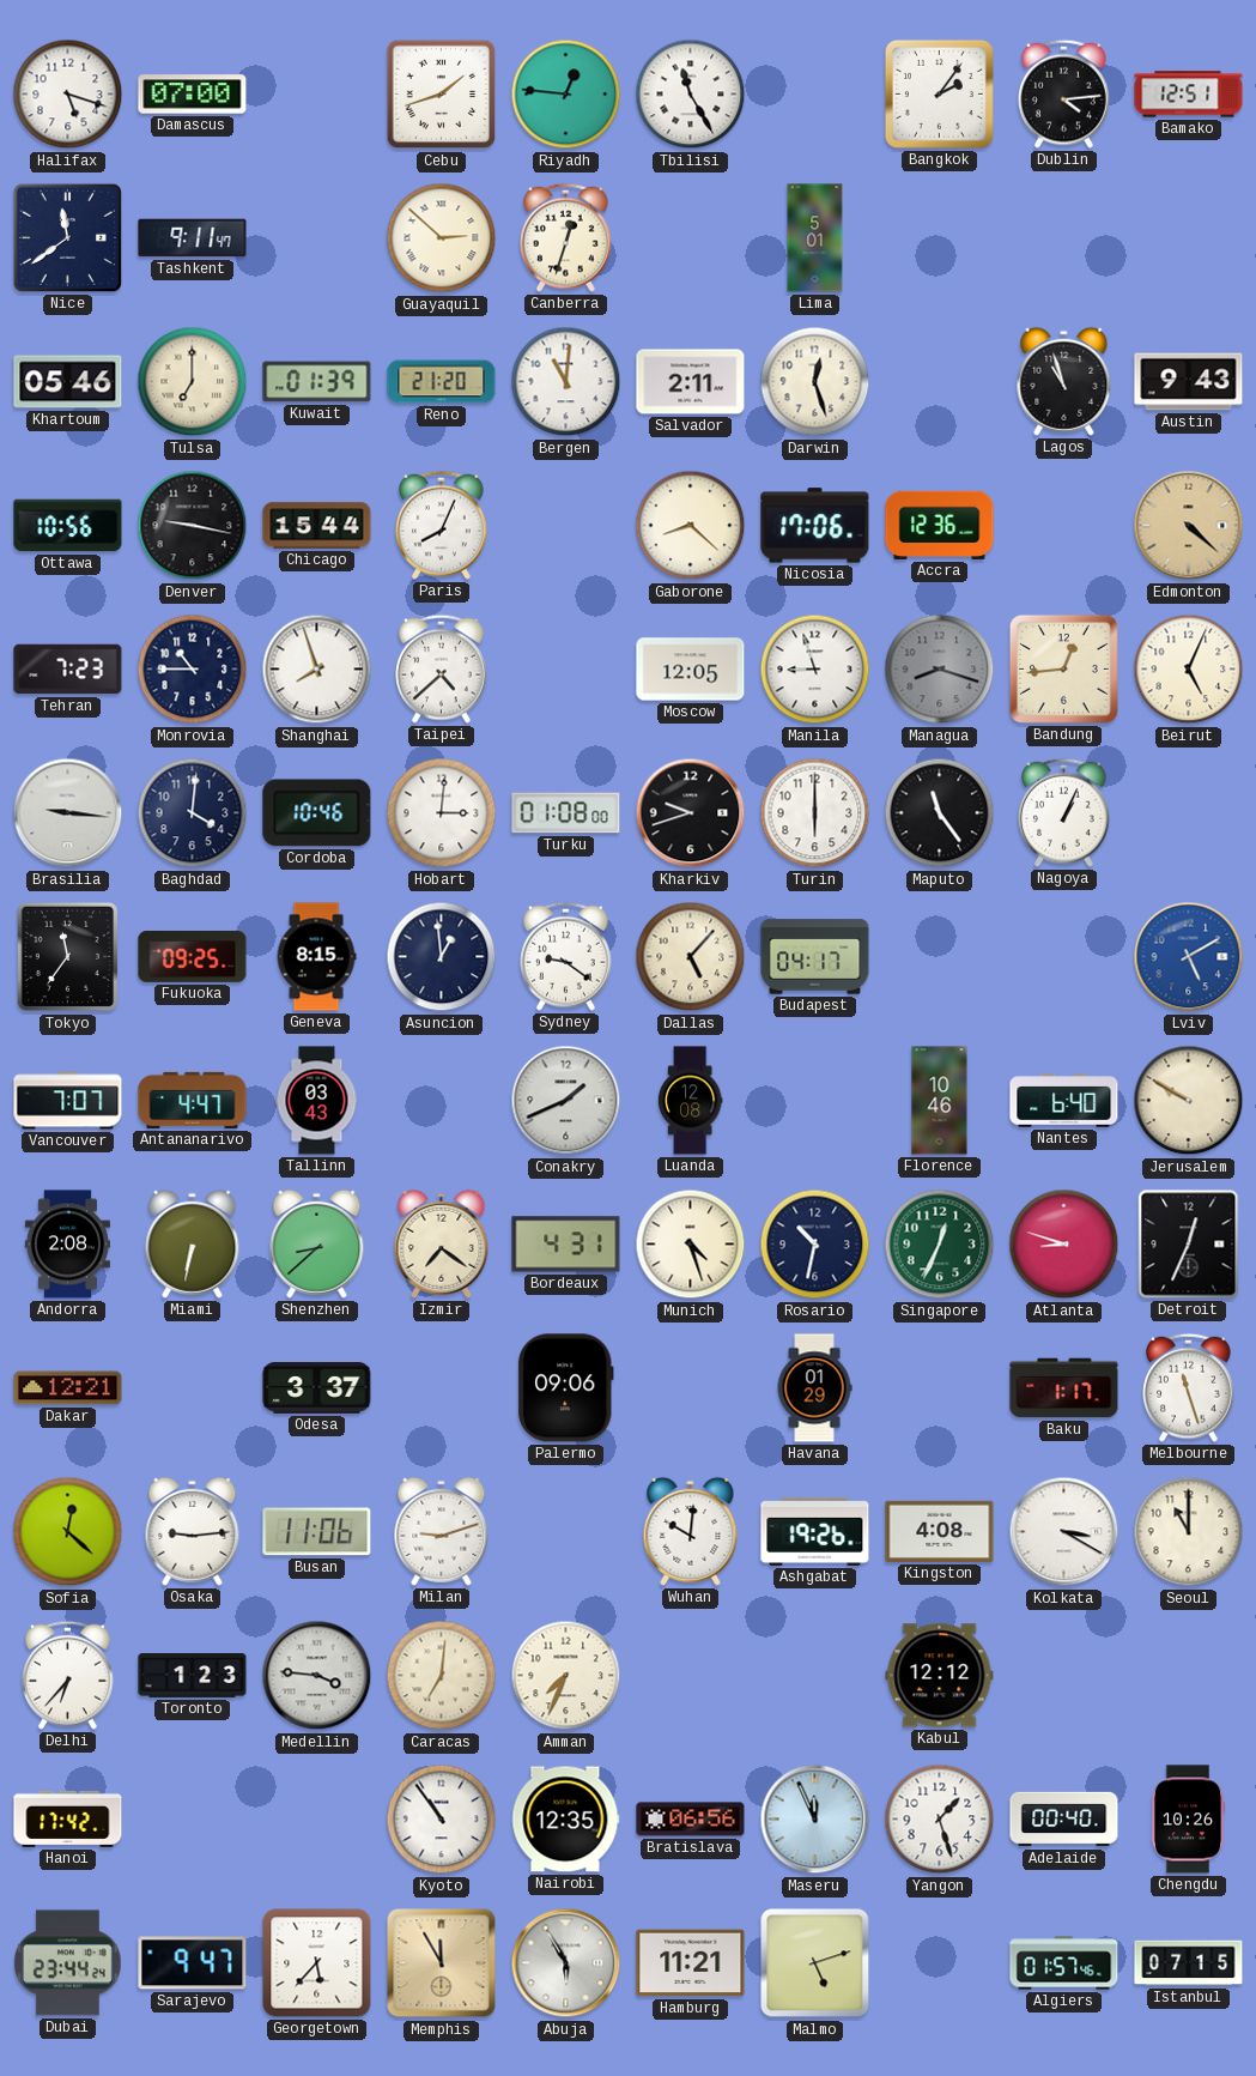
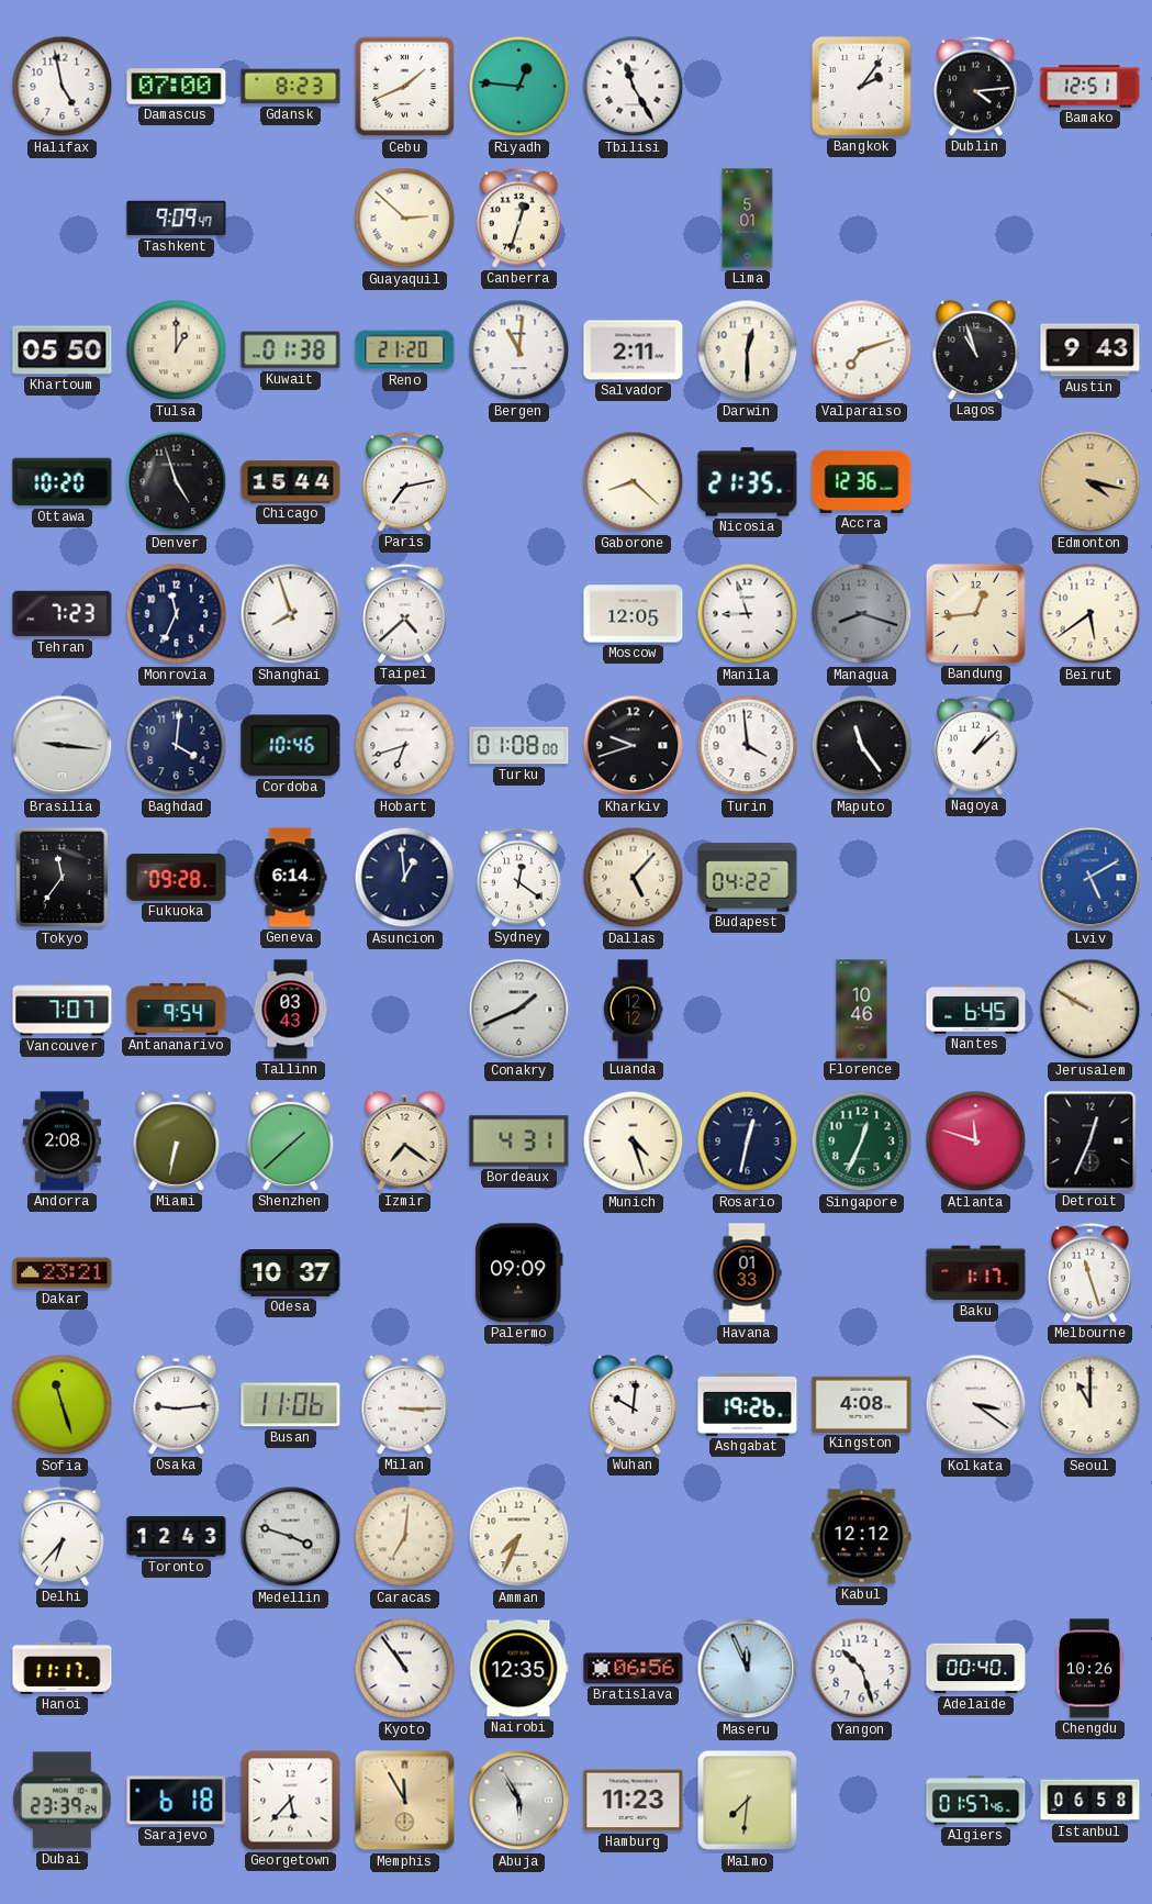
Halifax: 5:18 -> 4:58 (63, 87)
Gdansk: none -> 8:23 (291, 87)
Cebu: 1:42 -> 1:41 (405, 87)
Nice: 11:39 -> none (67, 237)
Tashkent: 9:11 -> 9:09 (177, 219)
Khartoum: 05:46 -> 05:50 (63, 350)
Tulsa: 7:00 -> 1:00 (177, 350)
Kuwait: 01:39 -> 01:38 (291, 350)
Darwin: 12:27 -> 12:30 (748, 350)
Valparaiso: none -> 7:12 (862, 350)
Ottawa: 10:56 -> 10:20 (63, 482)
Denver: 9:17 -> 4:57 (177, 482)
Paris: 8:04 -> 7:13 (405, 481)
Nicosia: 17:06 -> 21:35 (748, 482)
Edmonton: 4:22 -> 4:17 (1091, 482)
Monrovia: 10:45 -> 11:34 (177, 614)
Beirut: 5:04 -> 5:39 (1091, 614)
Hobart: 3:01 -> 6:42 (405, 746)
Turin: 6:00 -> 3:59 (748, 746)
Nagoya: 1:04 -> 1:08 (976, 745)
Fukuoka: 09:25 -> 09:28 (177, 877)
Geneva: 8:15 -> 6:14 (290, 878)
Sydney: 9:21 -> 12:21 (519, 877)
Budapest: 04:17 -> 04:22 (748, 878)
Antananarivo: 4:47 -> 9:54 (177, 1009)
Luanda: 12:08 -> 12:12 (633, 1010)
Nantes: 6:40 -> 6:45 (976, 1010)
Shenzhen: 8:38 -> 1:38 (291, 1140)
Rosario: 10:32 -> 12:32 (748, 1142)
Atlanta: 8:48 -> 11:48 (976, 1142)
Dakar: 12:21 -> 23:21 (63, 1273)
Odesa: 3:37 -> 10:37 (291, 1273)
Palermo: 09:06 -> 09:09 (518, 1273)
Havana: 01:29 -> 01:33 (747, 1273)
Sofia: 12:22 -> 11:27 (63, 1405)
Milan: 9:12 -> 3:15 (405, 1404)
Kolkata: 3:20 -> 3:21 (976, 1405)
Toronto: 1:23 -> 12:43 (177, 1537)
Medellin: 3:46 -> 3:48 (291, 1537)
Hanoi: 17:42 -> 11:17 (63, 1668)
Yangon: 1:27 -> 10:27 (862, 1669)
Dubai: 23:44 -> 23:39 (63, 1801)
Sarajevo: 9:47 -> 6:18 (177, 1801)
Hamburg: 11:21 -> 11:23 (634, 1801)
Malmo: 5:12 -> 7:31 (748, 1801)
Istanbul: 07:15 -> 06:58 (1091, 1801)
